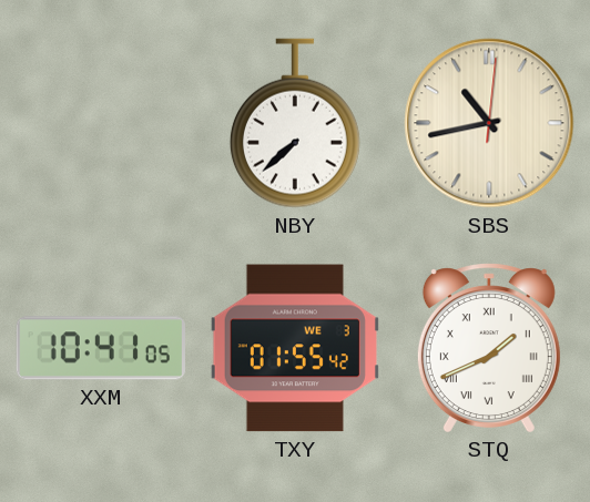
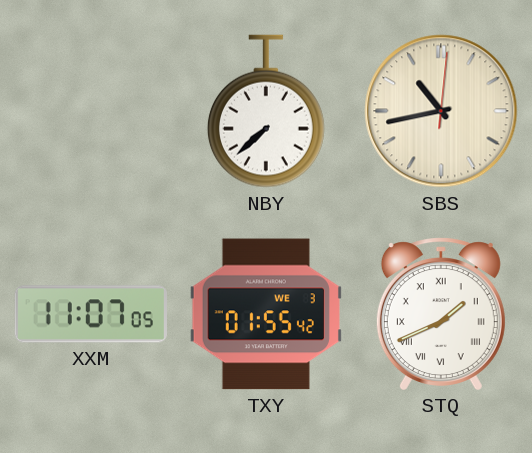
XXM: 10:41 -> 11:07 (91, 314)
